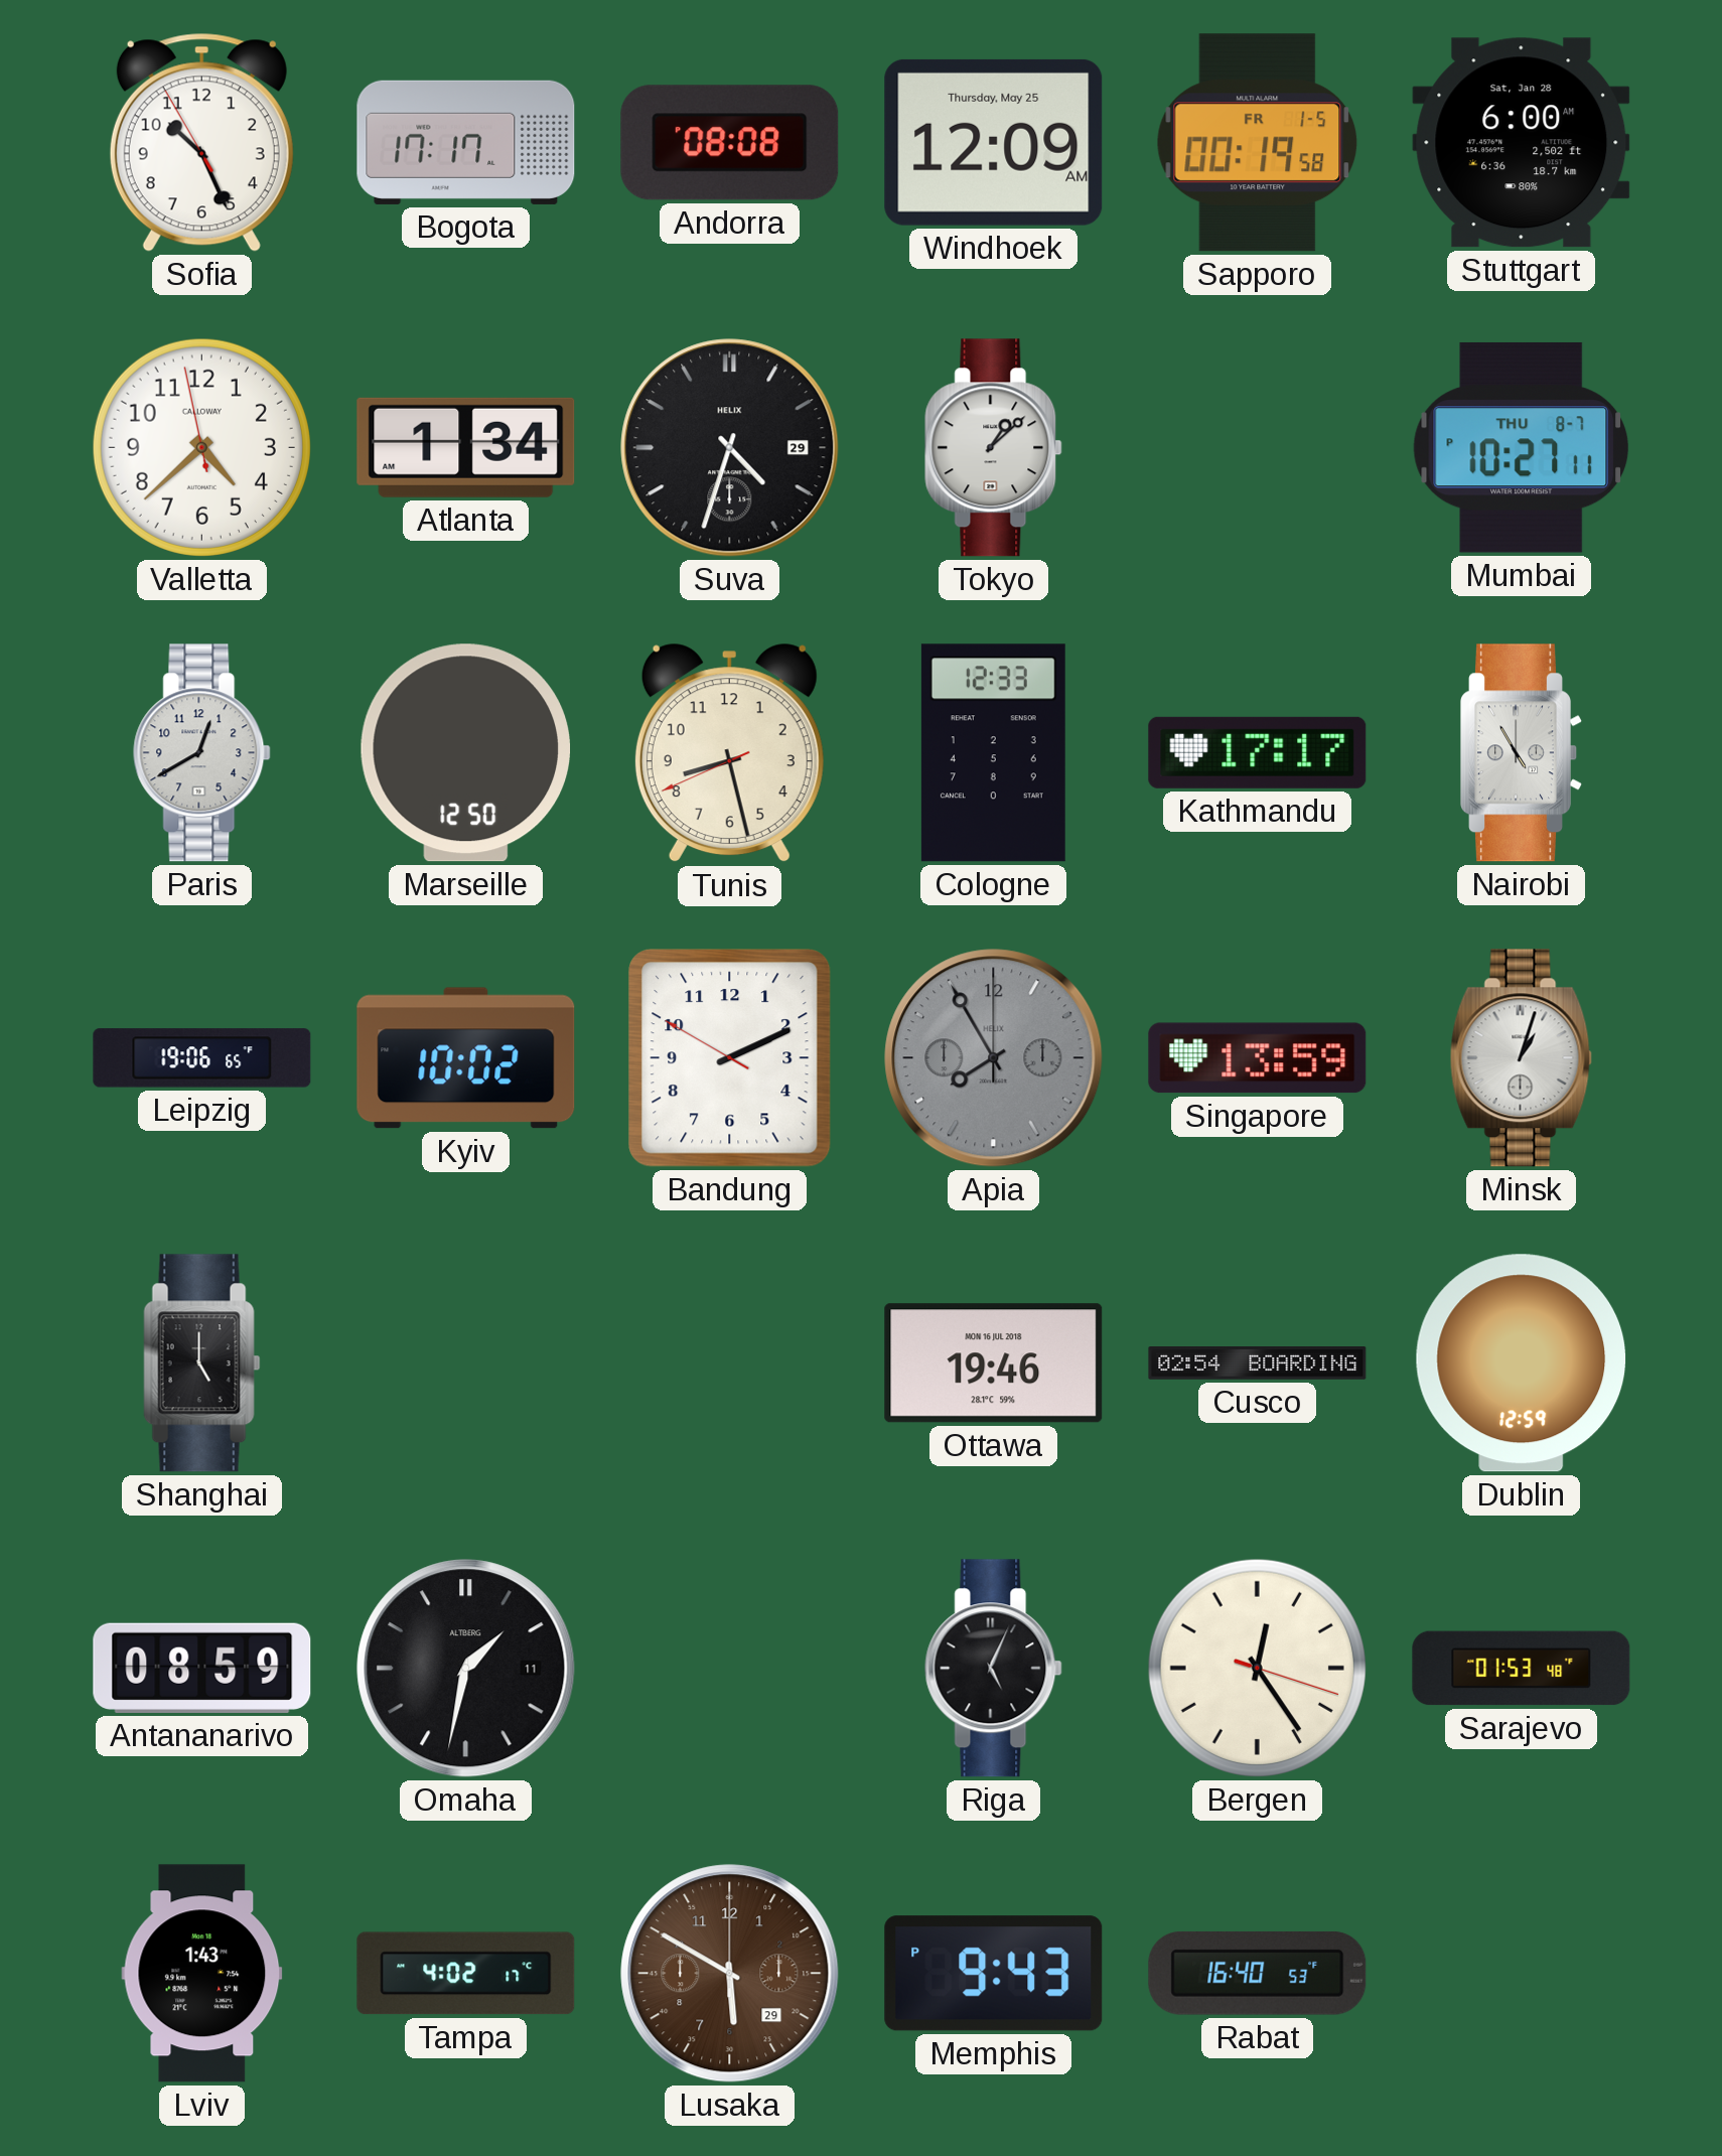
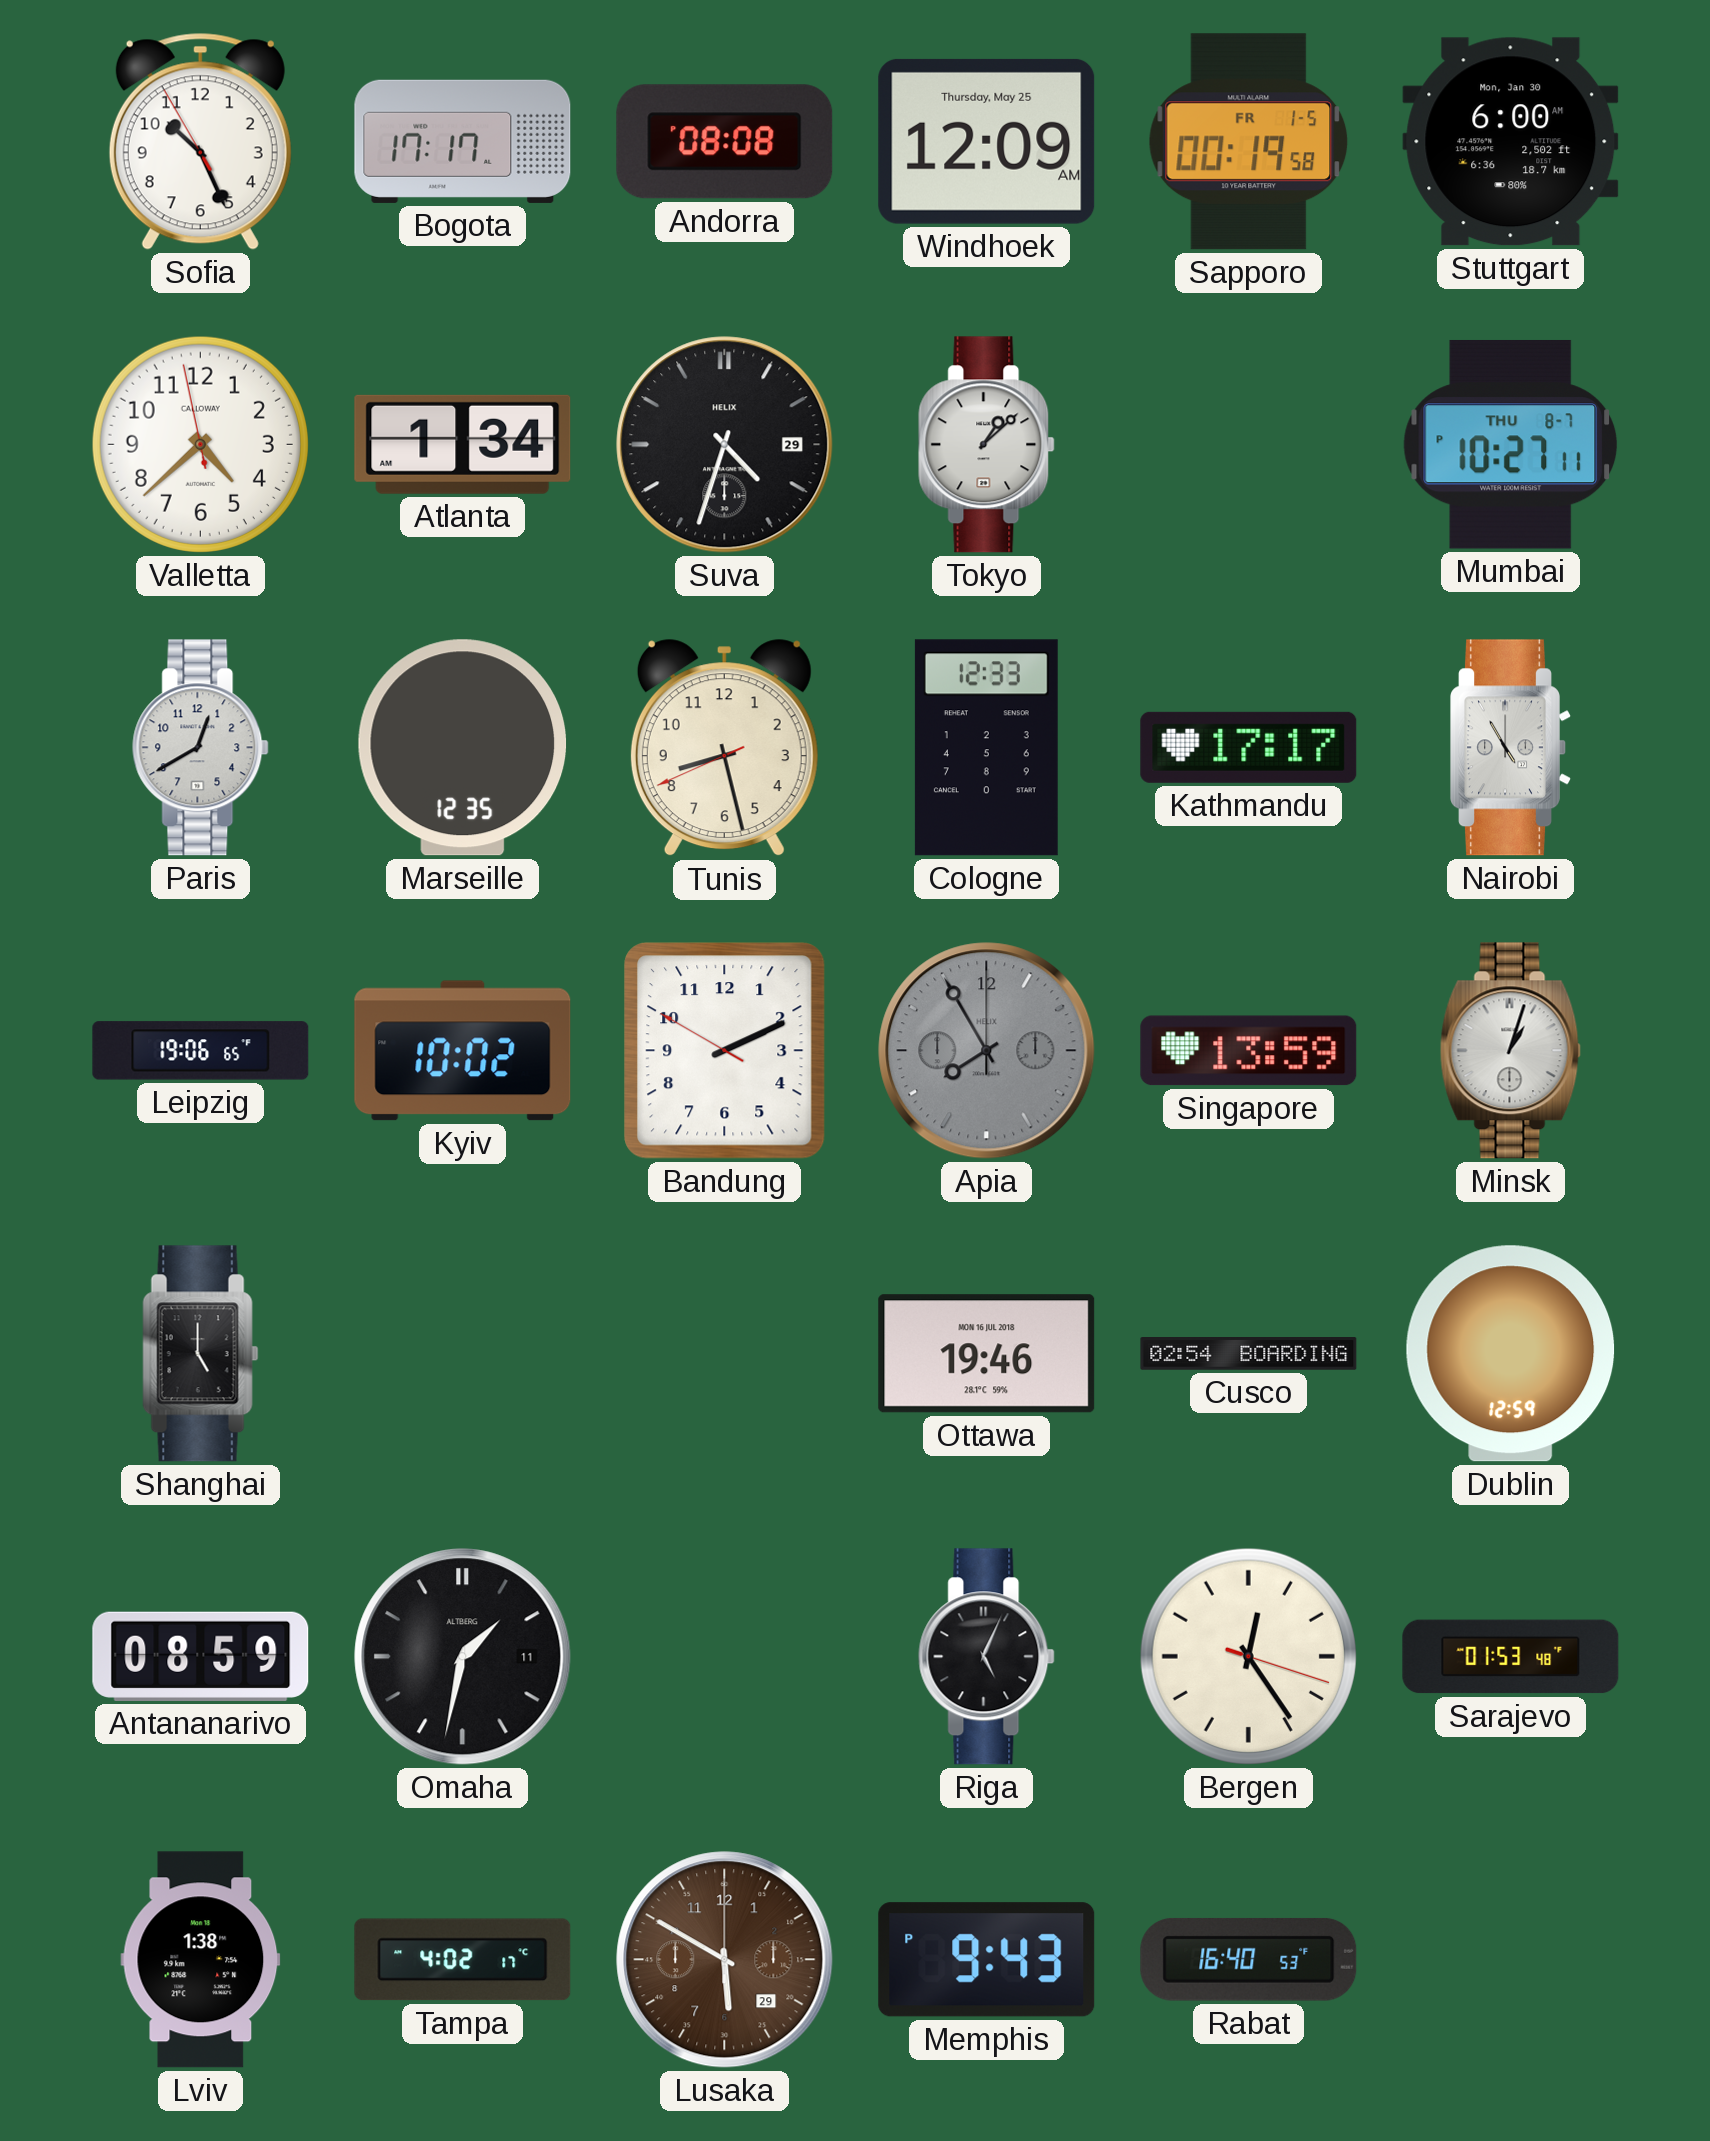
Stuttgart date: Sat, Jan 28 -> Mon, Jan 30 (1511, 142)
Marseille: 12:50 -> 12:35 (462, 748)
Lviv: 1:43 -> 1:38 (201, 1960)
